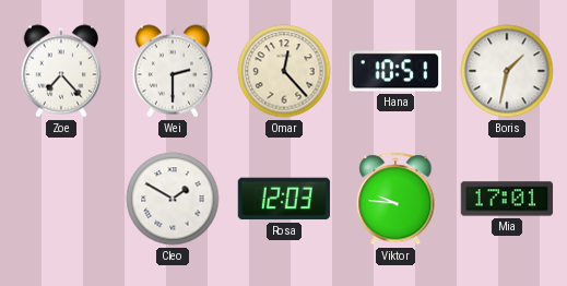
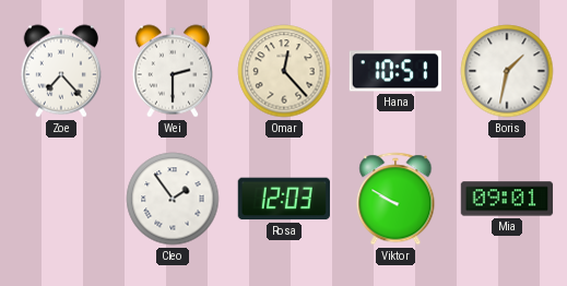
Cleo: 1:50 -> 1:54 (173, 199)
Viktor: 9:46 -> 9:50 (395, 199)
Mia: 17:01 -> 09:01 (507, 199)
